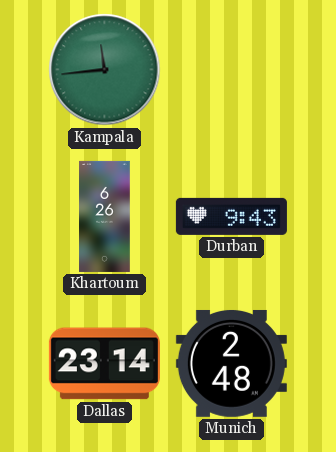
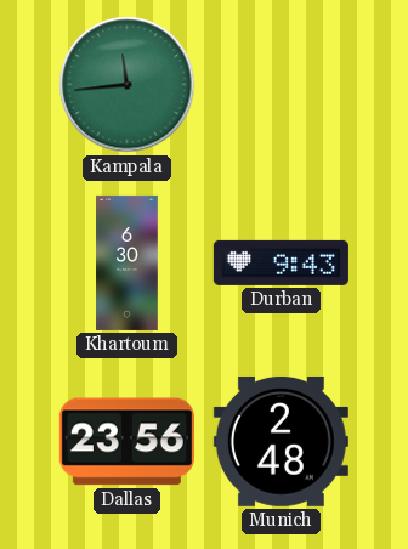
Khartoum: 6:26 -> 6:30 (127, 262)
Dallas: 23:14 -> 23:56 (126, 442)
